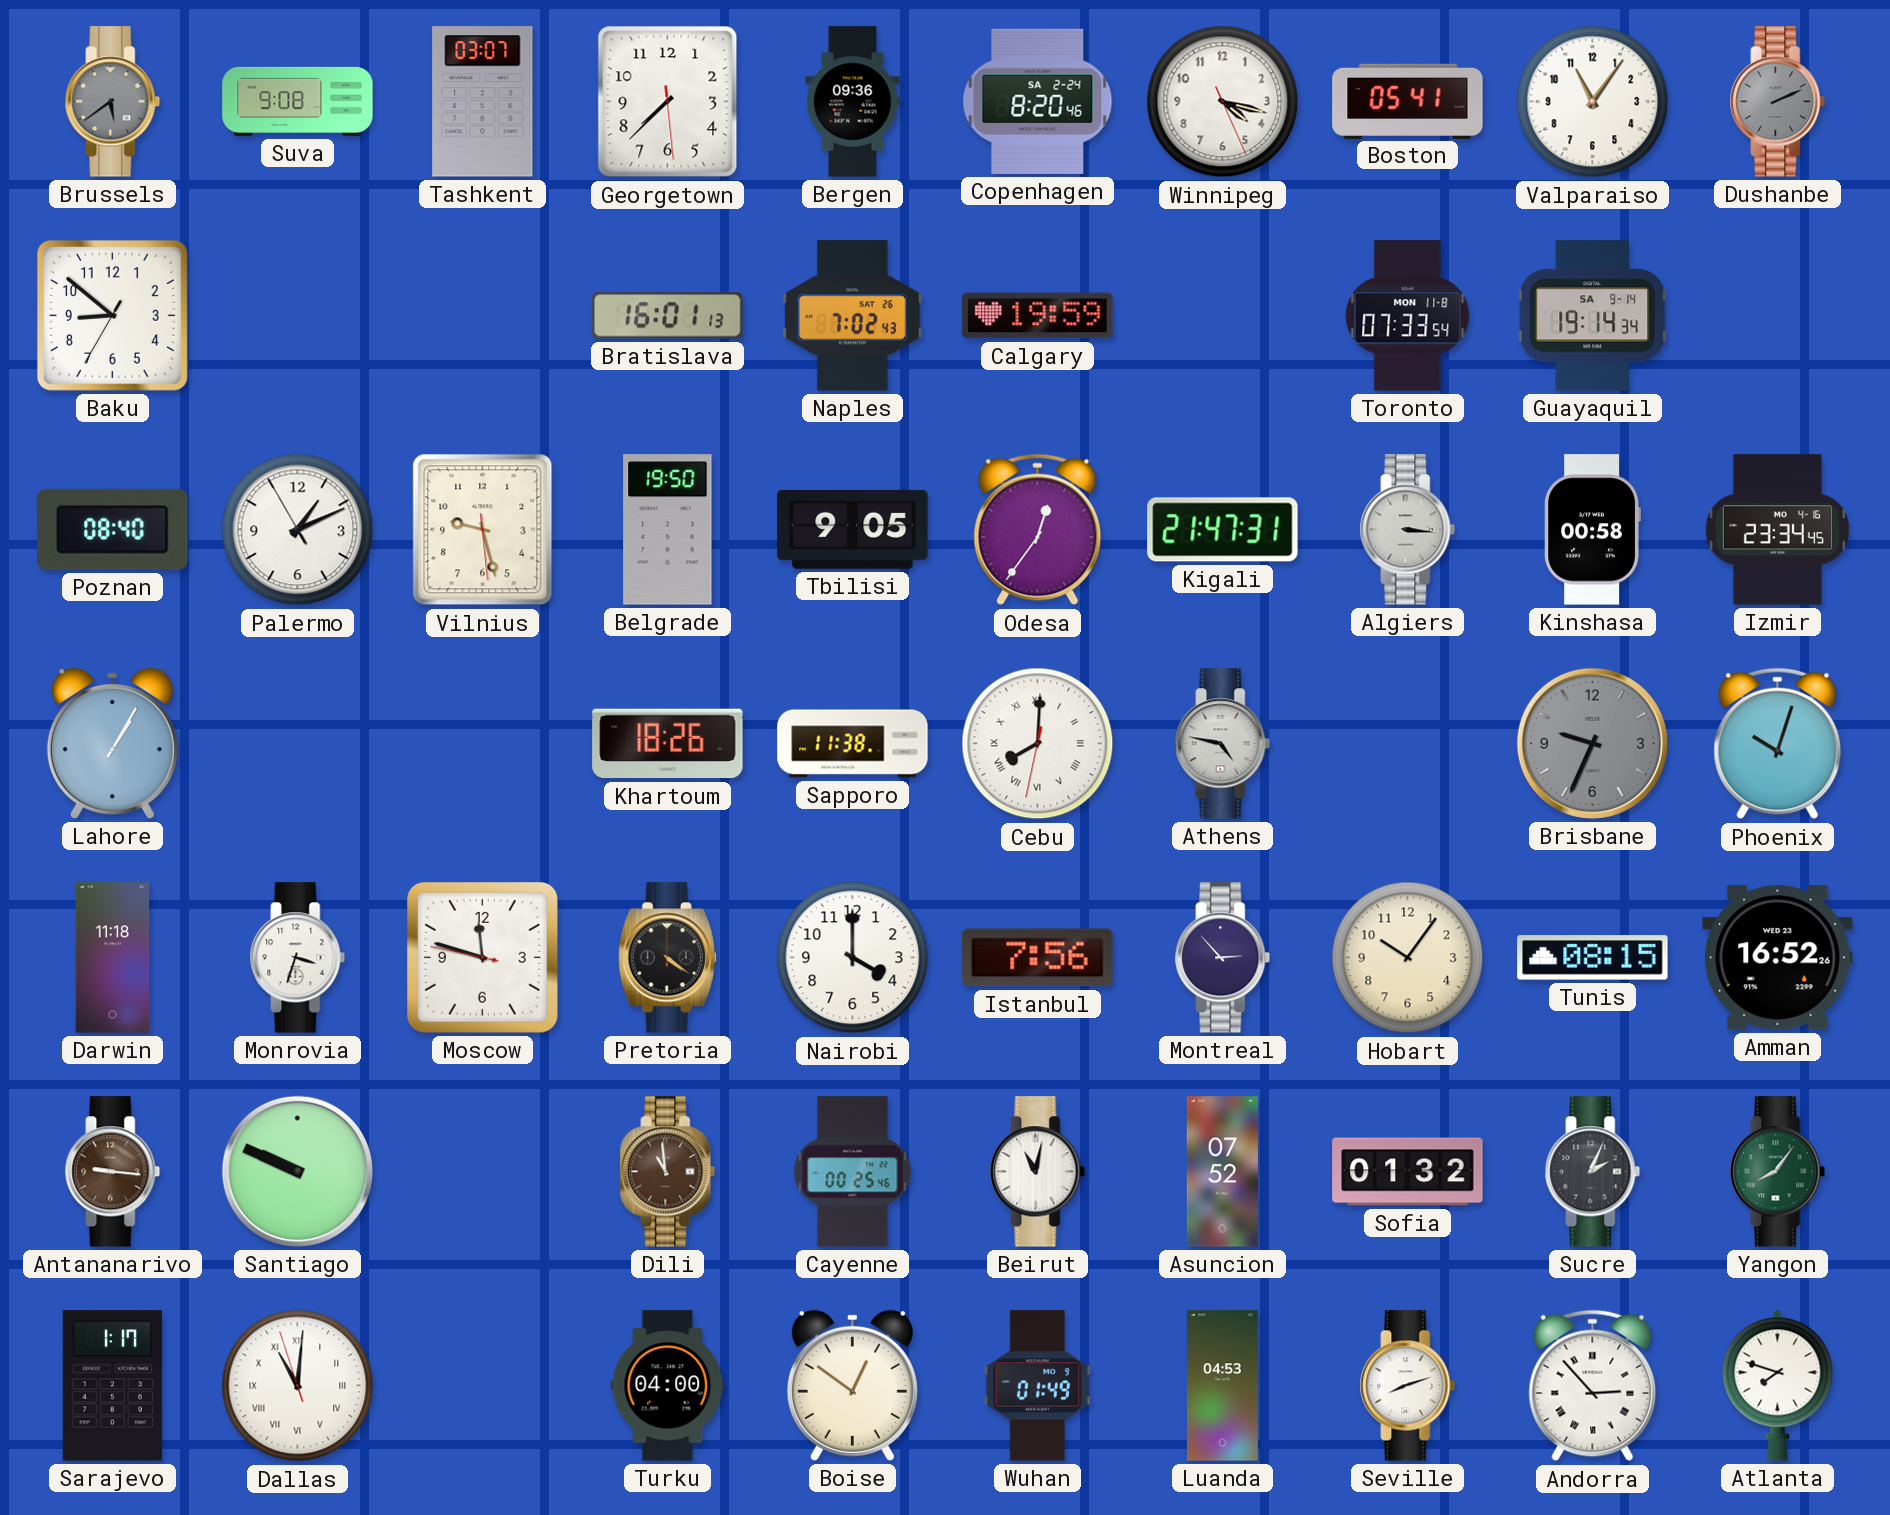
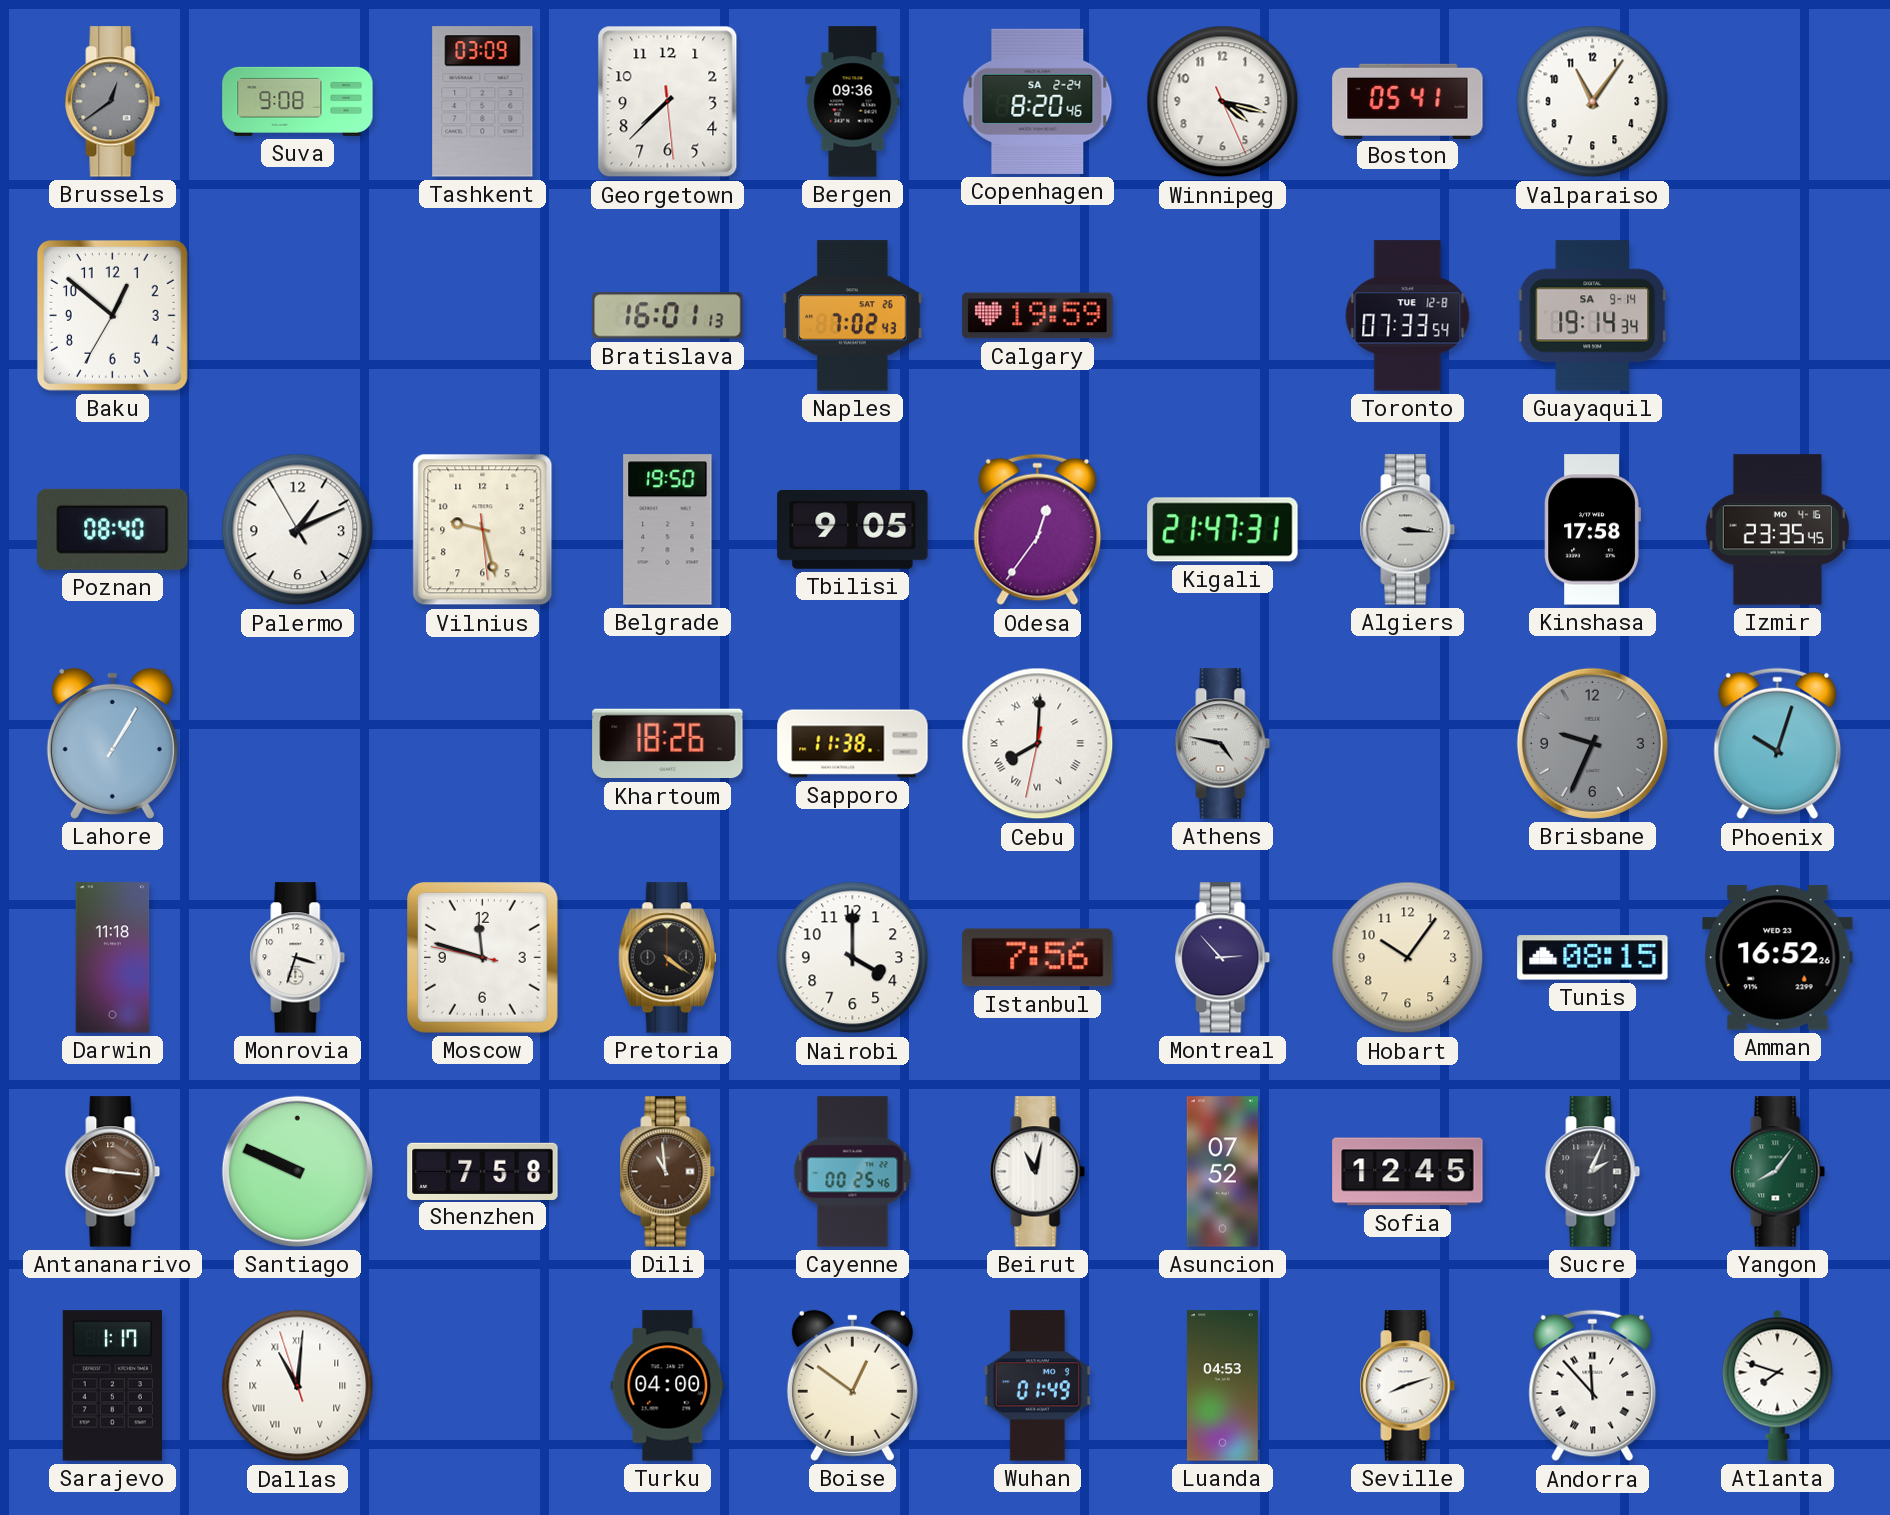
Brussels: 5:39 -> 12:39 (113, 102)
Tashkent: 03:07 -> 03:09 (483, 102)
Dushanbe: 2:11 -> none (1778, 102)
Baku: 8:51 -> 12:51 (112, 315)
Toronto date: MON 11-8 -> TUE 12-8 (1408, 316)
Kinshasa: 00:58 -> 17:58 (1592, 530)
Izmir: 23:34 -> 23:35 (1777, 530)
Shenzhen: none -> 7:58 (483, 1171)
Sofia: 01:32 -> 12:45 (1408, 1172)
Andorra: 2:53 -> 11:53 (1593, 1386)
